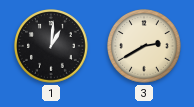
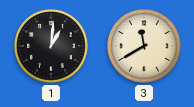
3: 2:40 -> 11:40 (144, 46)
